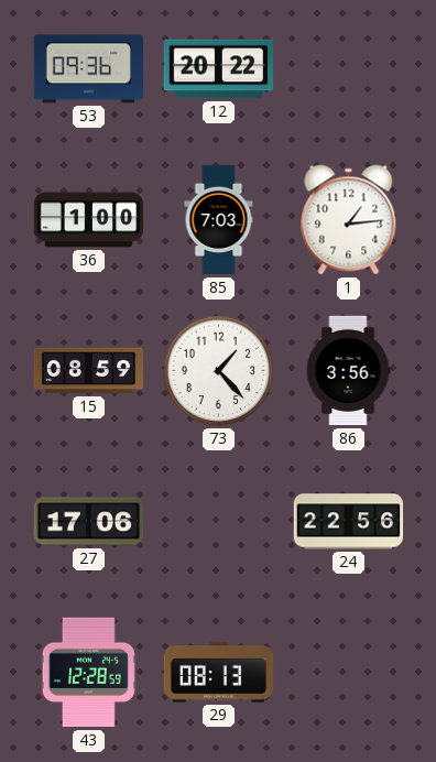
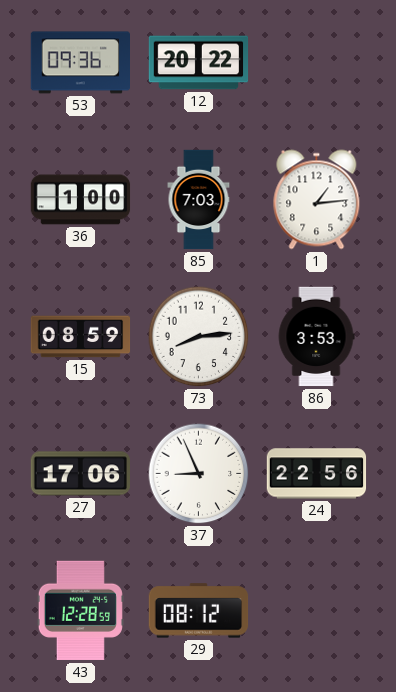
73: 1:23 -> 8:14 (199, 337)
86: 3:56 -> 3:53 (316, 337)
37: none -> 8:56 (199, 474)
29: 08:13 -> 08:12 (199, 611)
